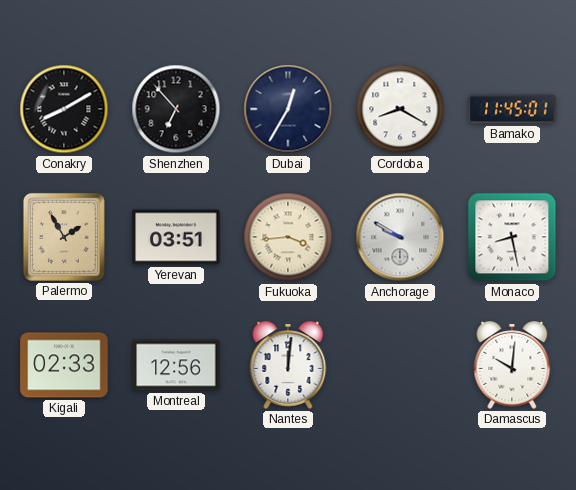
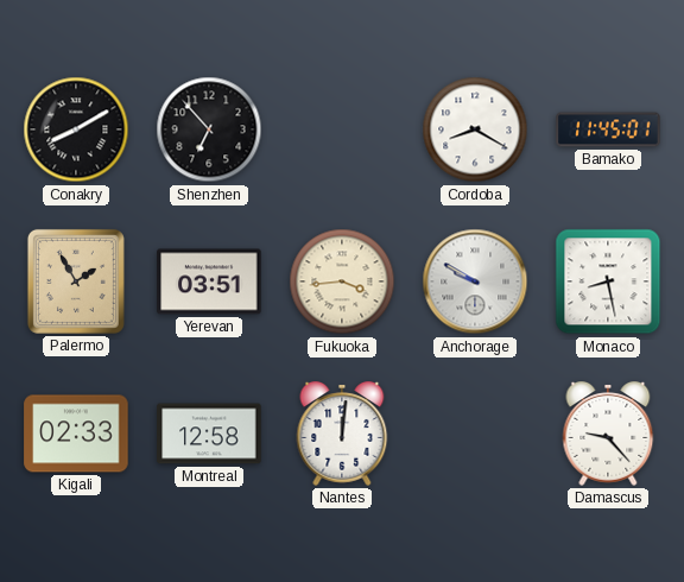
Dubai: 12:35 -> none (288, 109)
Montreal: 12:56 -> 12:58 (209, 434)
Damascus: 10:01 -> 9:23 (608, 434)
